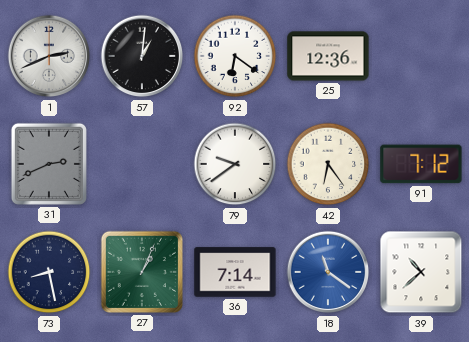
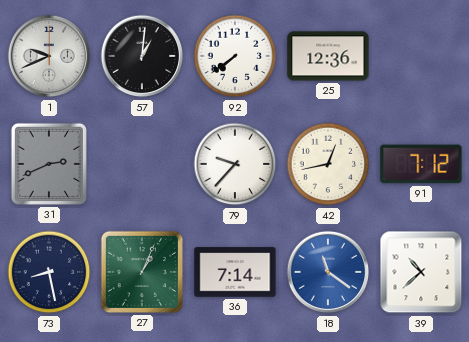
1: 2:41 -> 9:41 (49, 56)
92: 6:21 -> 7:39 (235, 56)
79: 9:39 -> 9:37 (235, 164)
42: 6:24 -> 12:43 (328, 164)
